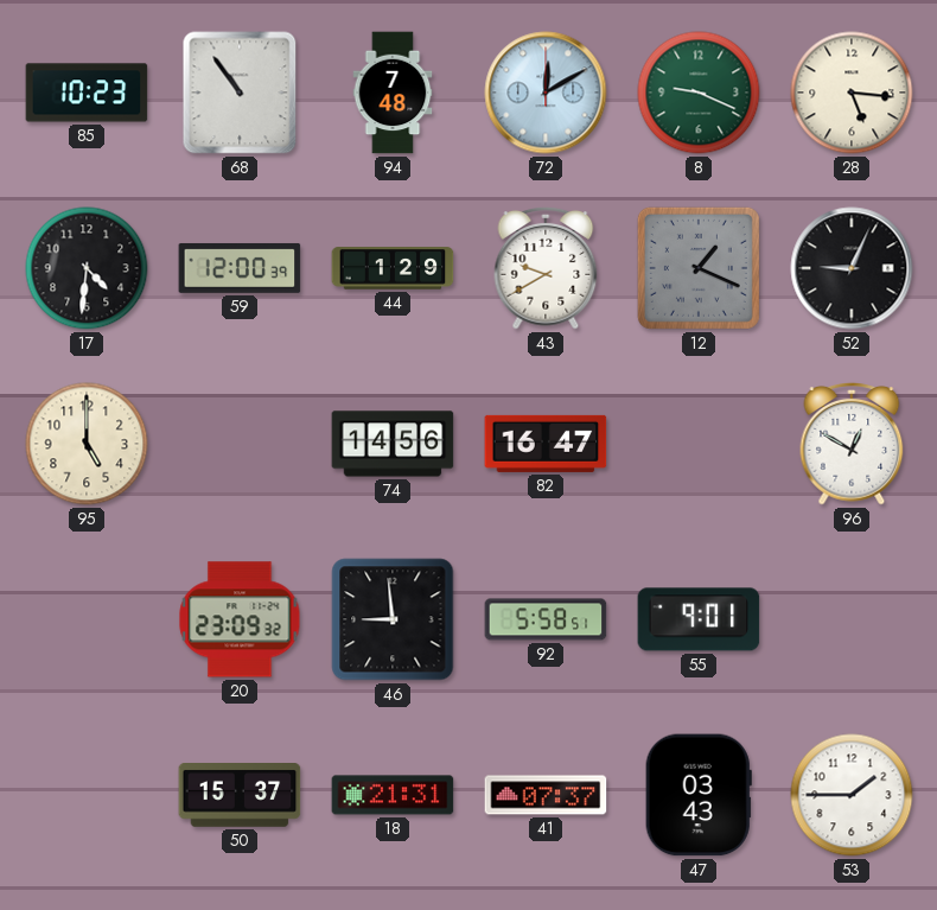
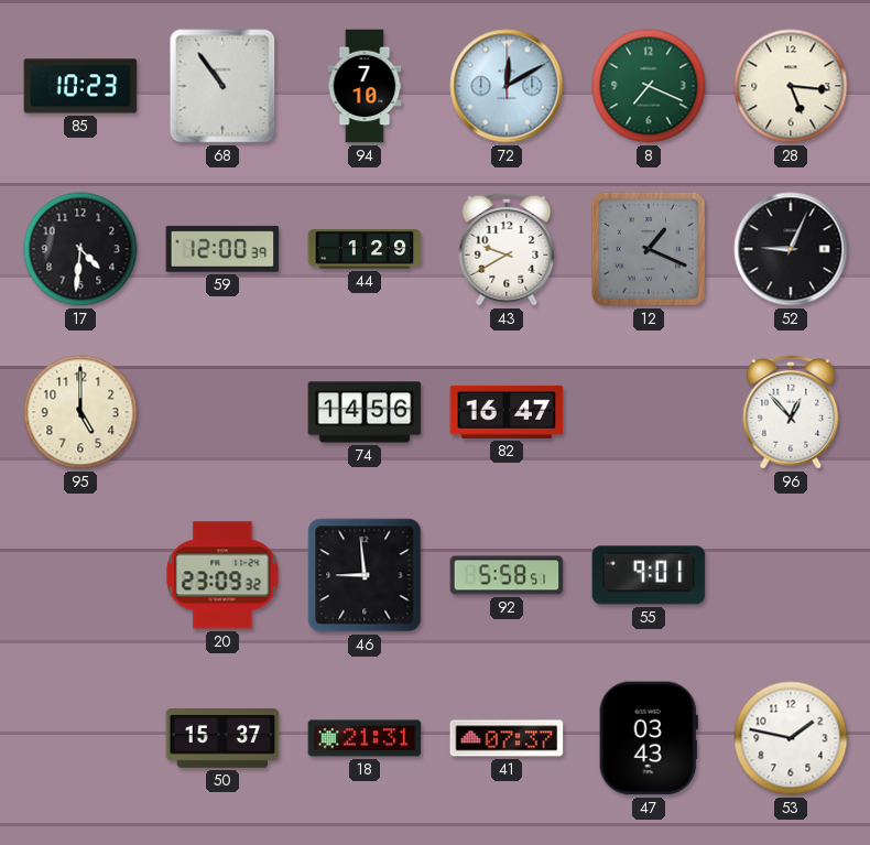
94: 7:48 -> 7:10 (365, 86)
8: 9:19 -> 7:19 (649, 86)
96: 12:50 -> 12:53 (791, 413)
53: 1:45 -> 1:47 (791, 738)
